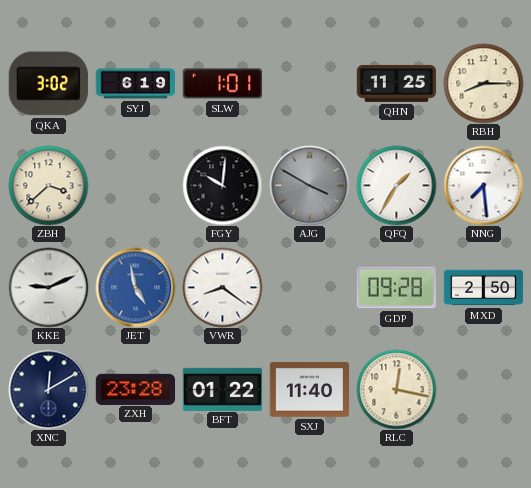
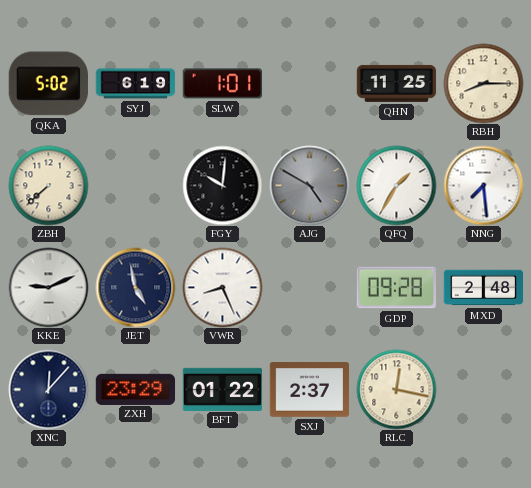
QKA: 3:02 -> 5:02 (48, 84)
ZBH: 3:38 -> 7:38 (48, 185)
AJG: 3:50 -> 4:50 (309, 185)
JET dial: blue -> navy (135, 287)
VWR: 8:21 -> 8:26 (222, 287)
MXD: 2:50 -> 2:48 (483, 288)
XNC: 12:10 -> 12:07 (48, 389)
ZXH: 23:28 -> 23:29 (135, 389)
SXJ: 11:40 -> 2:37 (309, 390)
